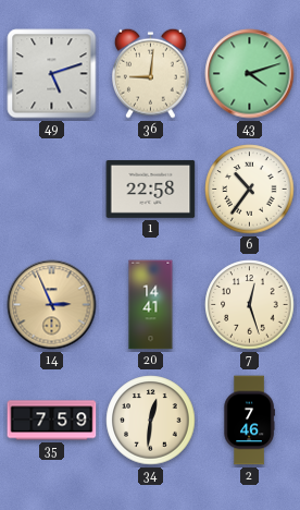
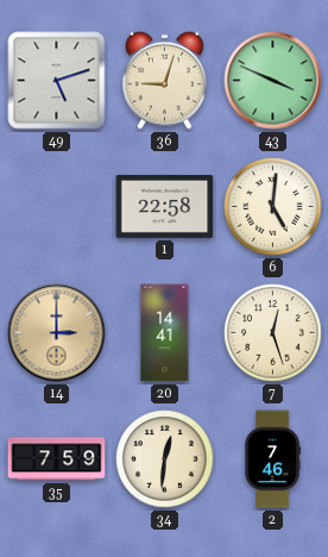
36: 9:01 -> 9:03 (164, 80)
43: 4:12 -> 3:49 (273, 81)
6: 10:36 -> 5:01 (273, 207)
14: 2:56 -> 3:00 (57, 333)
